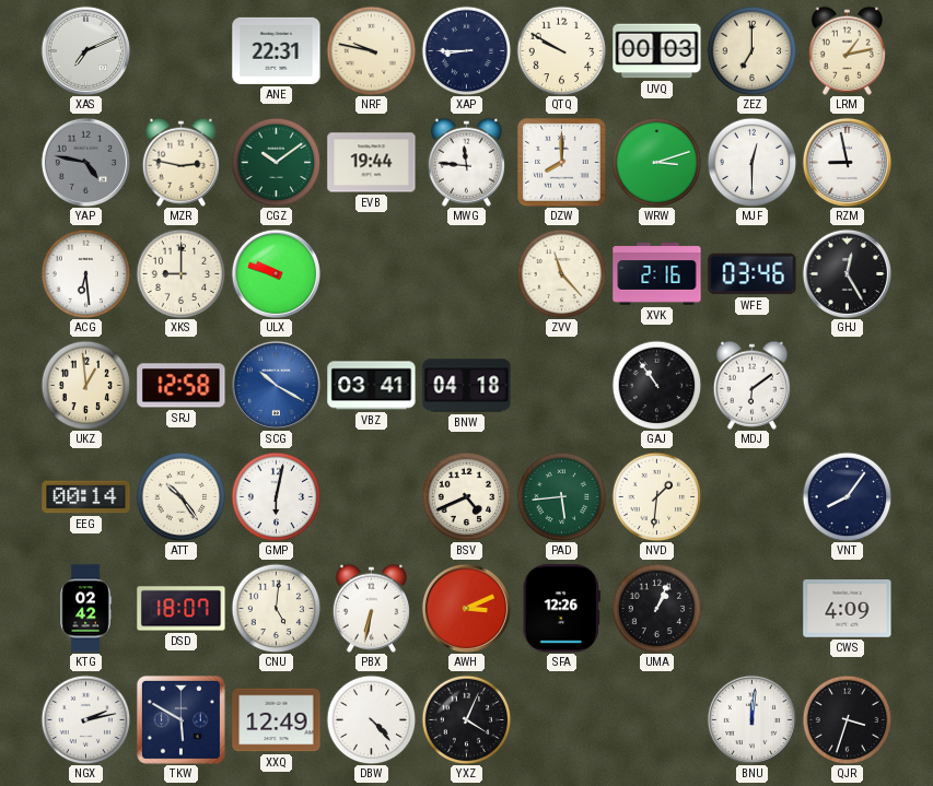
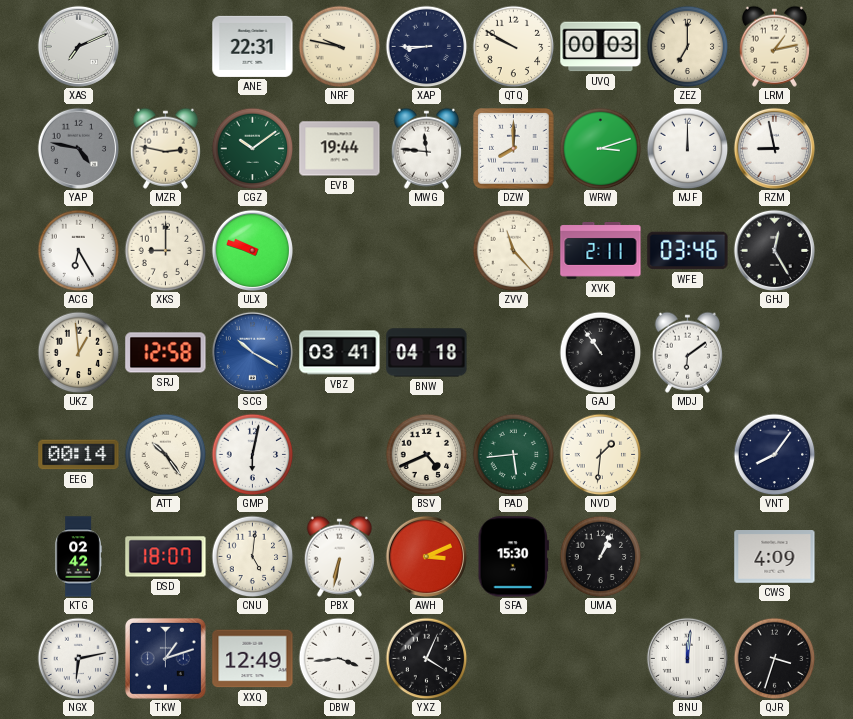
MJF: 12:30 -> 12:00 (687, 148)
ACG: 6:29 -> 6:25 (78, 250)
XVK: 2:16 -> 2:11 (601, 251)
SFA: 12:26 -> 15:30 (513, 557)
NGX: 2:13 -> 6:13 (78, 658)
TKW: 5:50 -> 1:12 (165, 658)
DBW: 4:23 -> 3:44 (339, 658)
